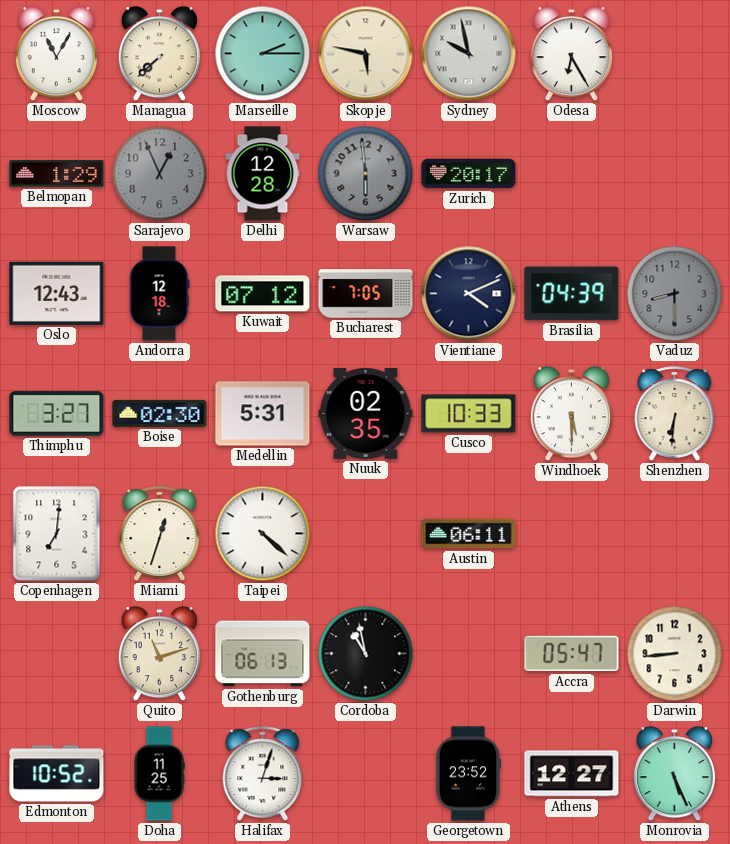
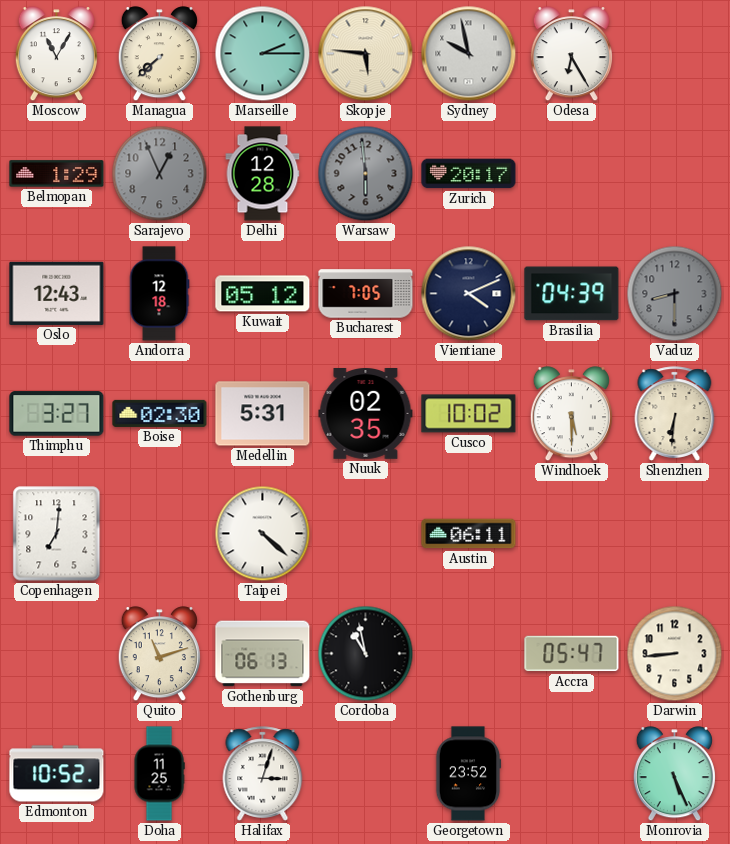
Skopje: 5:47 -> 5:46 (366, 54)
Kuwait: 07:12 -> 05:12 (263, 294)
Cusco: 10:33 -> 10:02 (469, 414)
Miami: 12:33 -> none (160, 534)
Athens: 12:27 -> none (572, 774)
